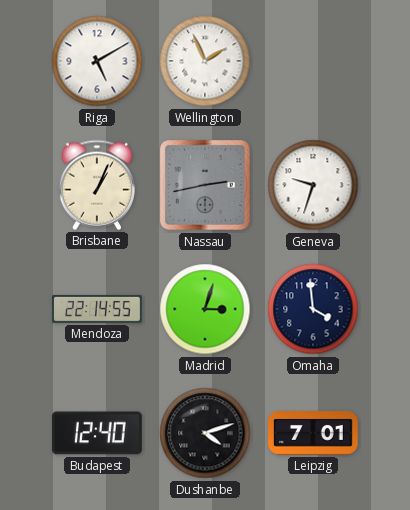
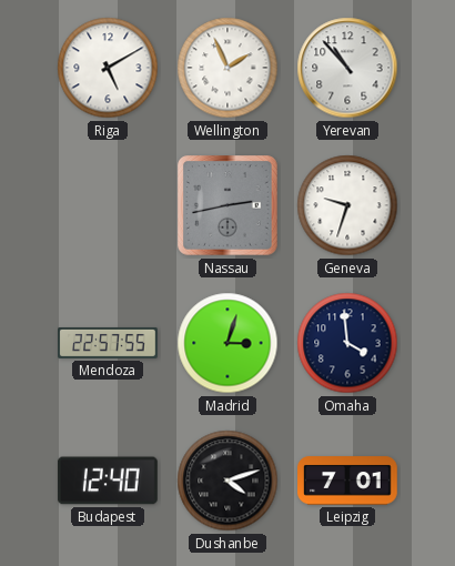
Yerevan: none -> 10:53 (347, 68)
Brisbane: 1:04 -> none (96, 185)
Mendoza: 22:14 -> 22:57 (108, 343)
